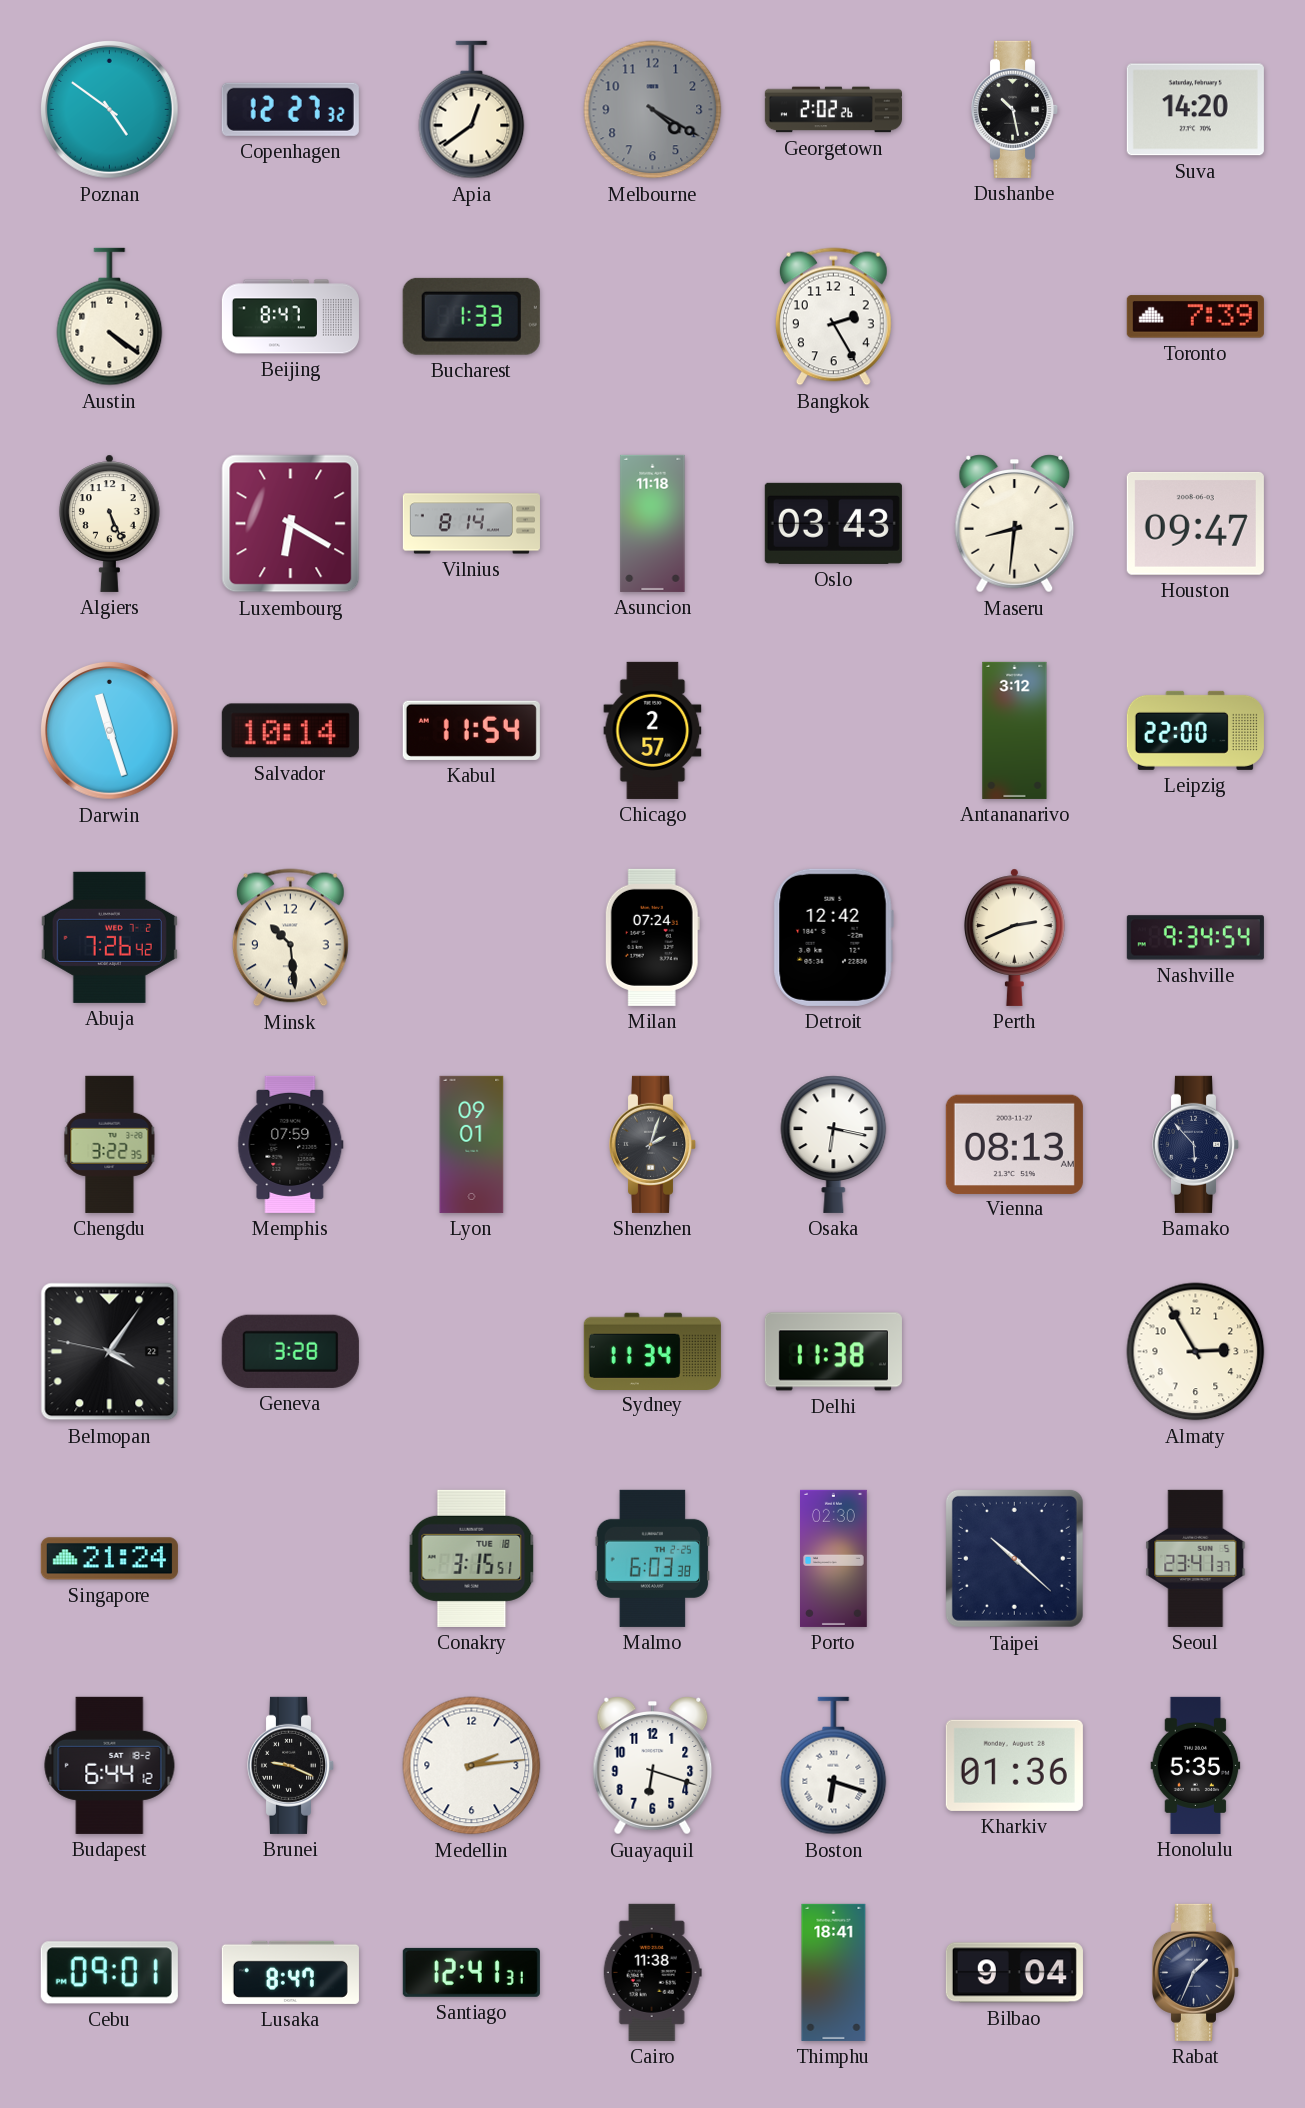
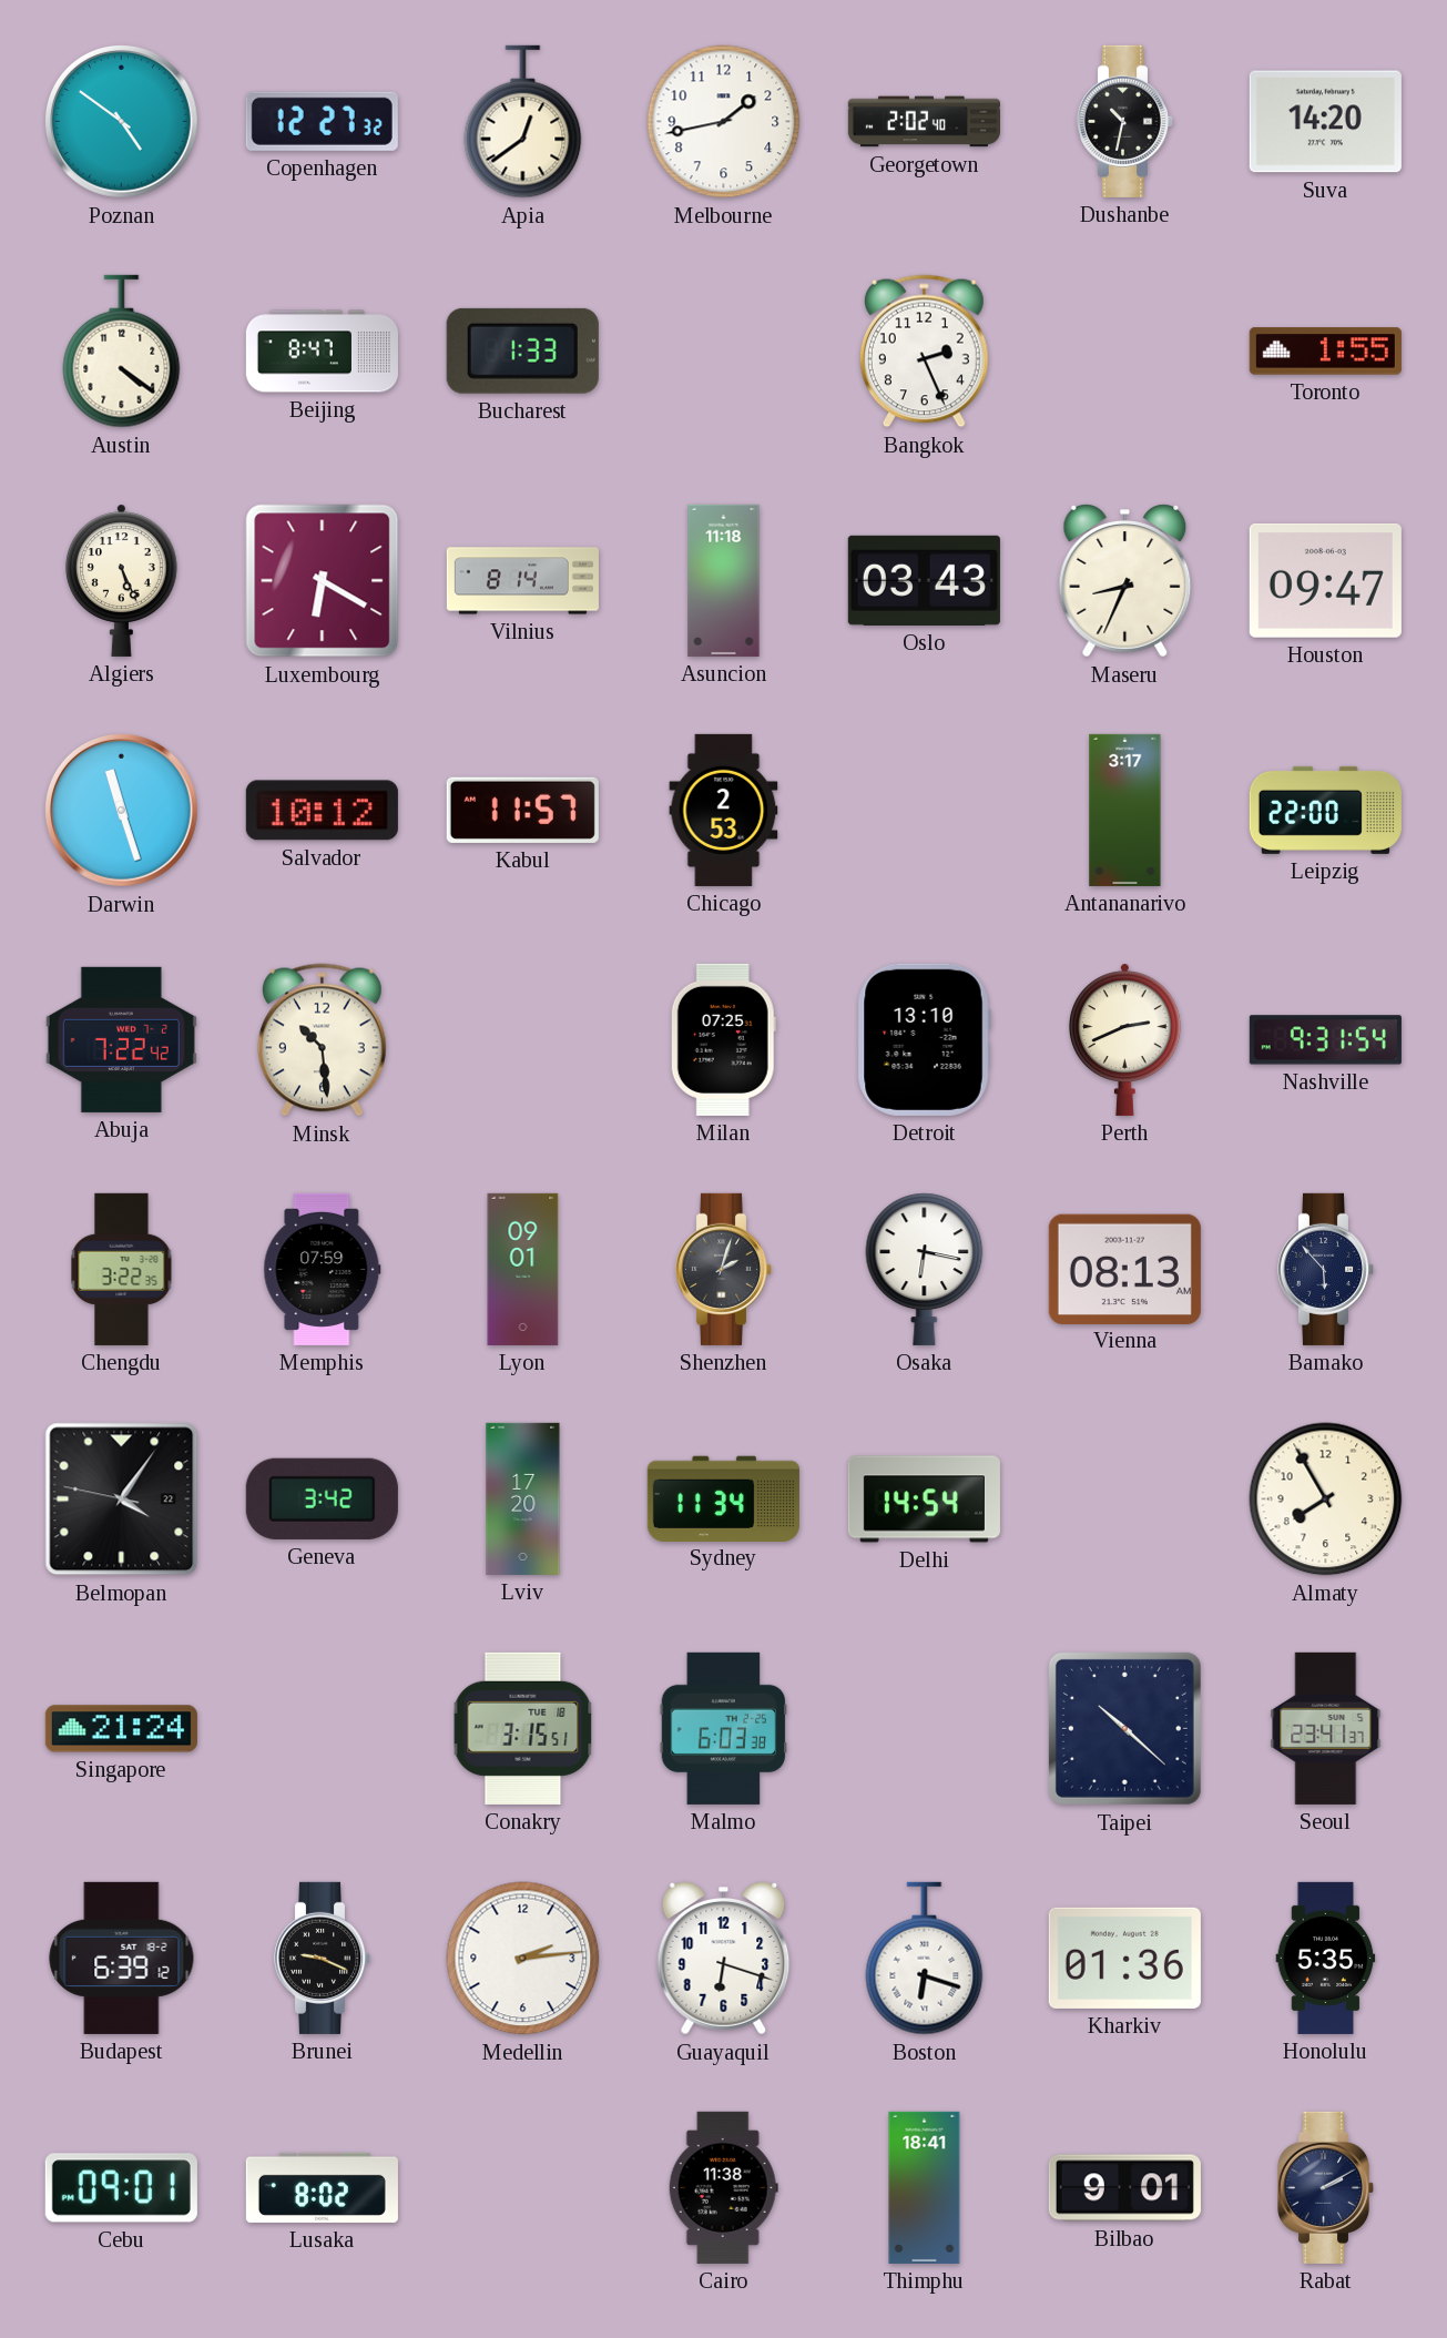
Melbourne: 4:20 -> 1:43 (724, 122)
Melbourne dial: grey -> white (724, 122)
Georgetown: 2:02:26 -> 2:02:40 (924, 122)
Dushanbe: 10:28 -> 10:32 (1125, 121)
Bangkok: 2:25 -> 2:26 (924, 352)
Toronto: 7:39 -> 1:55 (1325, 352)
Maseru: 8:31 -> 8:34 (1125, 581)
Salvador: 10:14 -> 10:12 (322, 811)
Kabul: 11:54 -> 11:57 (522, 810)
Chicago: 2:57 -> 2:53 (724, 810)
Antananarivo: 3:12 -> 3:17 (1125, 810)
Abuja: 7:26 -> 7:22 (121, 1039)
Milan: 07:24 -> 07:25 (723, 1039)
Detroit: 12:42 -> 13:10 (924, 1039)
Nashville: 9:34 -> 9:31 (1325, 1040)
Geneva: 3:28 -> 3:42 (322, 1498)
Lviv: none -> 17:20 (523, 1498)
Delhi: 11:38 -> 14:54 (924, 1500)
Almaty: 2:55 -> 7:55 (1326, 1500)
Porto: 02:30 -> none (834, 1558)
Budapest: 6:44 -> 6:39 (122, 1958)
Lusaka: 8:47 -> 8:02 (322, 2187)
Santiago: 12:41 -> none (471, 1972)
Bilbao: 9:04 -> 9:01 (1124, 2188)
Rabat: 1:34 -> 2:10 (1326, 2187)
